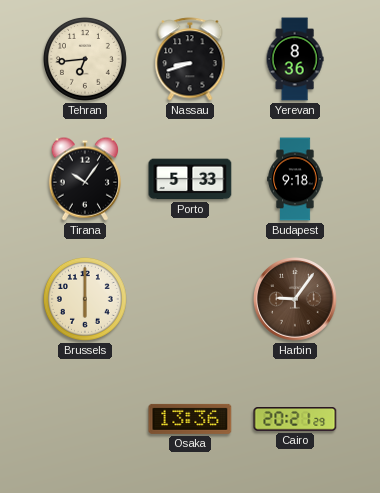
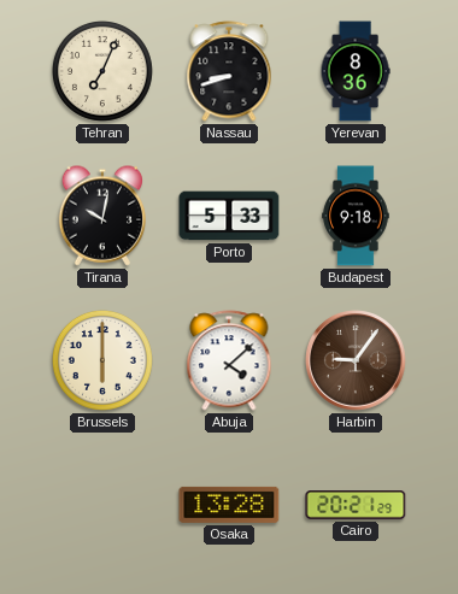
Tehran: 6:44 -> 7:04 (102, 71)
Tirana: 10:06 -> 10:02 (102, 216)
Abuja: none -> 4:08 (229, 360)
Osaka: 13:36 -> 13:28 (229, 505)
